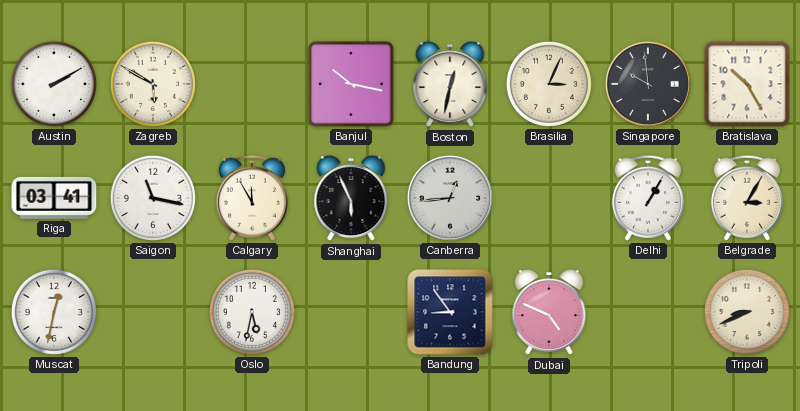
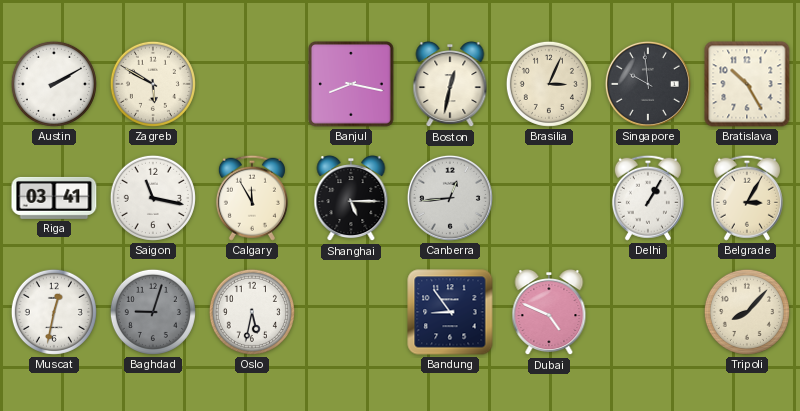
Banjul: 10:17 -> 8:17 (351, 84)
Shanghai: 5:56 -> 5:15 (351, 199)
Baghdad: none -> 9:03 (153, 312)
Tripoli: 8:41 -> 8:07 (747, 312)
